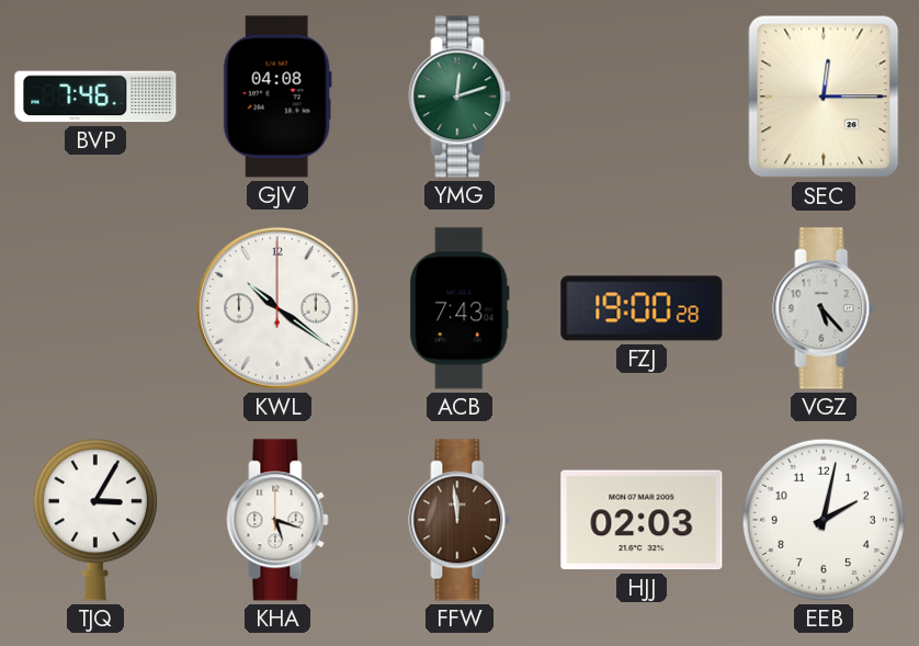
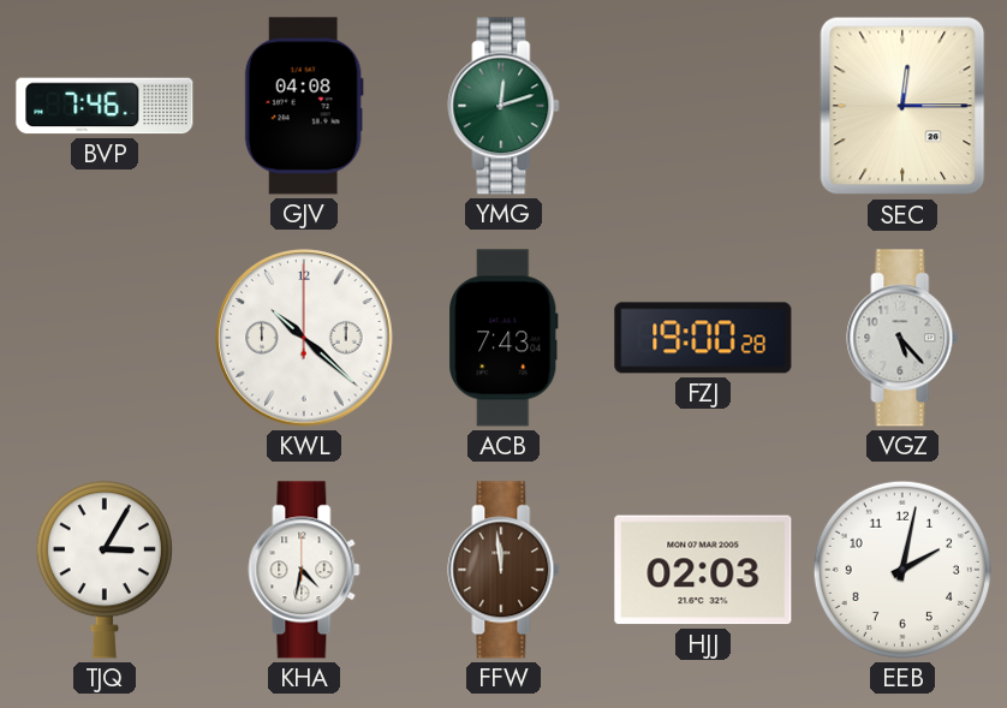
KWL: 10:21 -> 10:22 (304, 338)
KHA: 5:18 -> 4:32 (304, 570)
